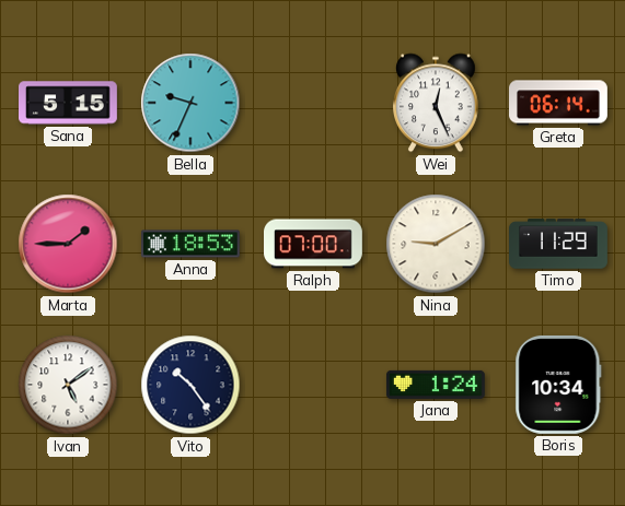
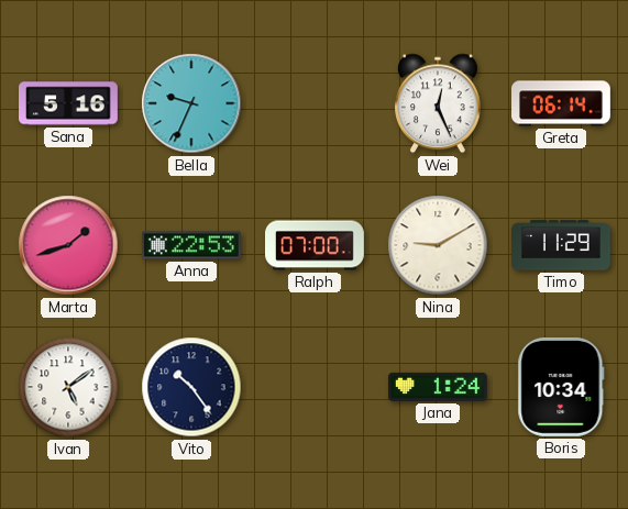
Sana: 5:15 -> 5:16 (69, 103)
Marta: 1:45 -> 1:42 (68, 245)
Anna: 18:53 -> 22:53 (192, 245)
